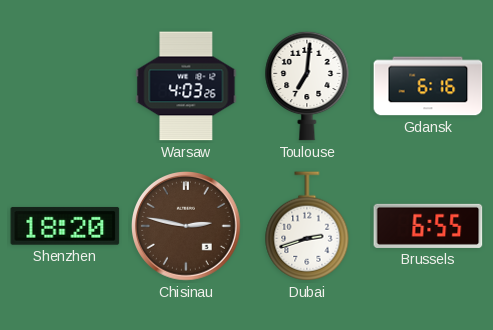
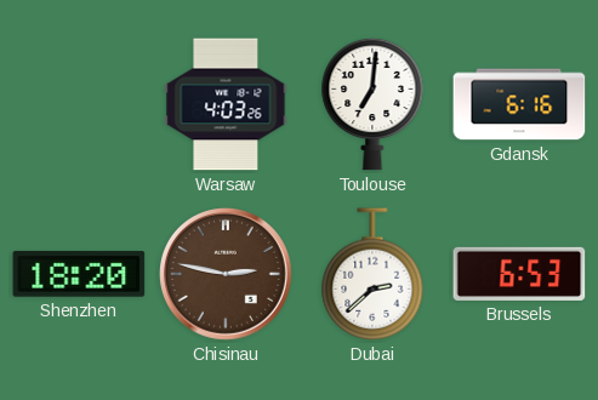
Dubai: 2:42 -> 2:38 (372, 274)
Brussels: 6:55 -> 6:53 (519, 274)
